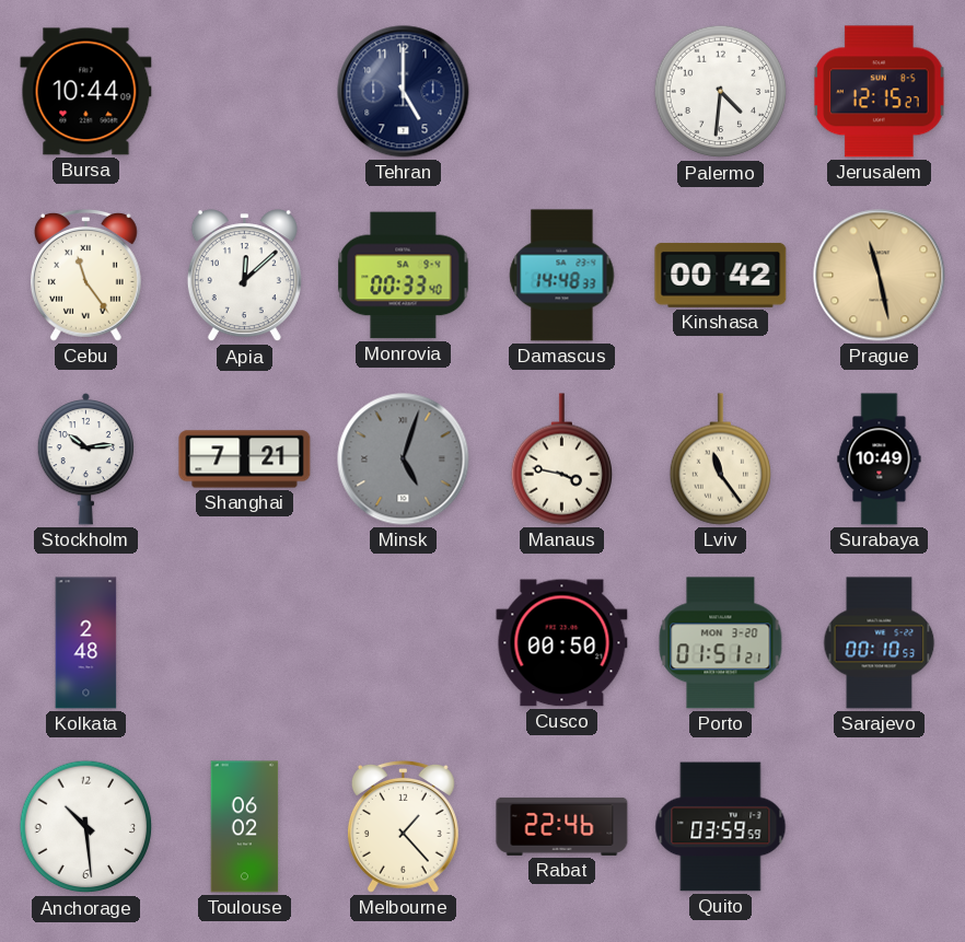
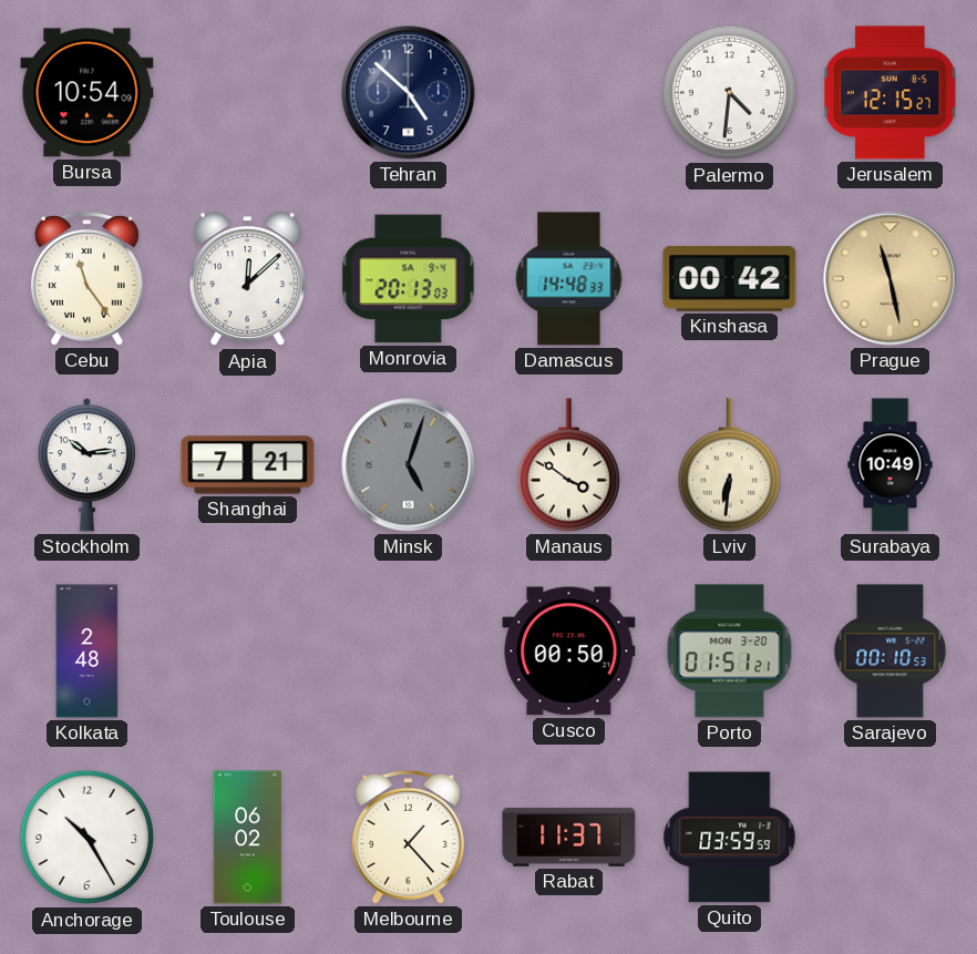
Bursa: 10:44 -> 10:54 (88, 93)
Tehran: 5:00 -> 4:52 (409, 93)
Monrovia: 00:33 -> 20:13 (409, 279)
Manaus: 3:47 -> 3:51 (568, 465)
Lviv: 11:24 -> 6:31 (729, 465)
Anchorage: 10:29 -> 10:25 (88, 838)
Rabat: 22:46 -> 11:37 (569, 837)
